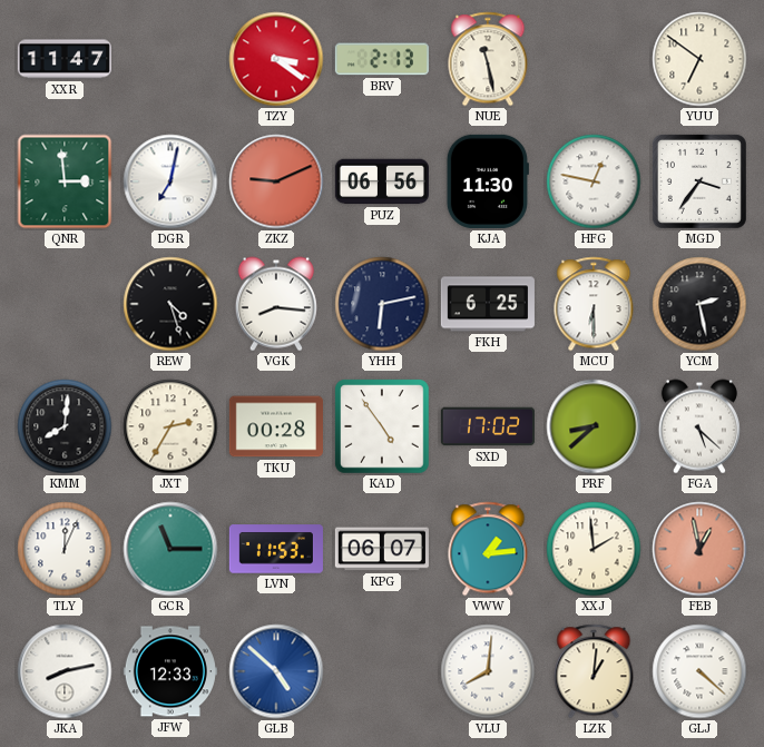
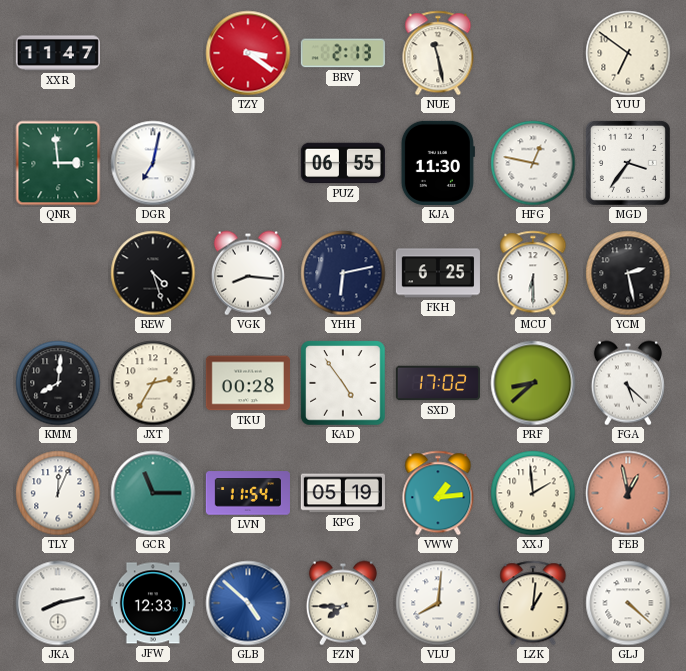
ZKZ: 9:11 -> none (276, 181)
PUZ: 06:56 -> 06:55 (343, 163)
LVN: 11:53 -> 11:54 (248, 493)
KPG: 06:07 -> 05:19 (343, 493)
FZN: none -> 7:45 (343, 603)
